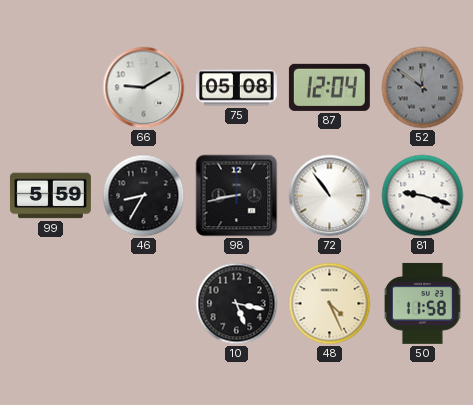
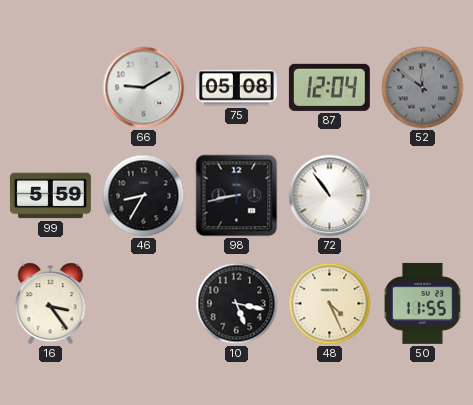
81: 9:18 -> none (423, 196)
16: none -> 3:24 (51, 304)
50: 11:58 -> 11:55 (422, 303)
